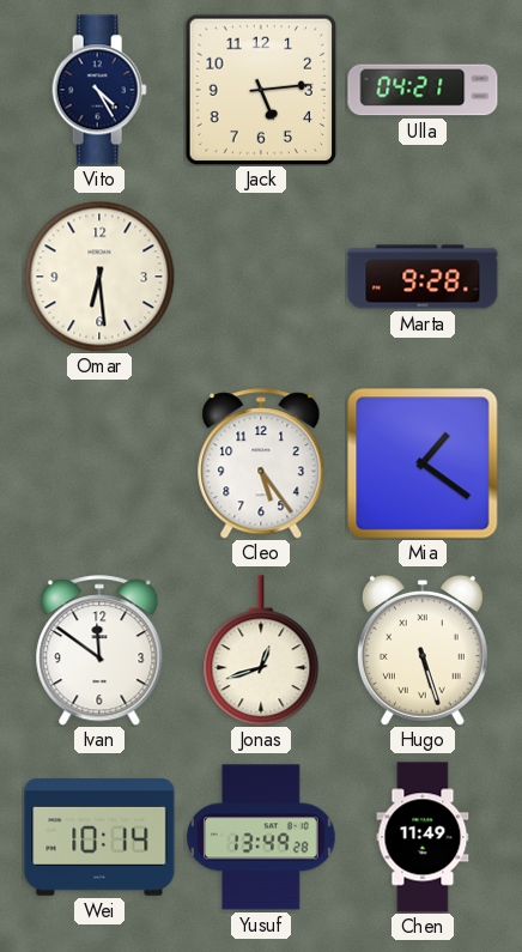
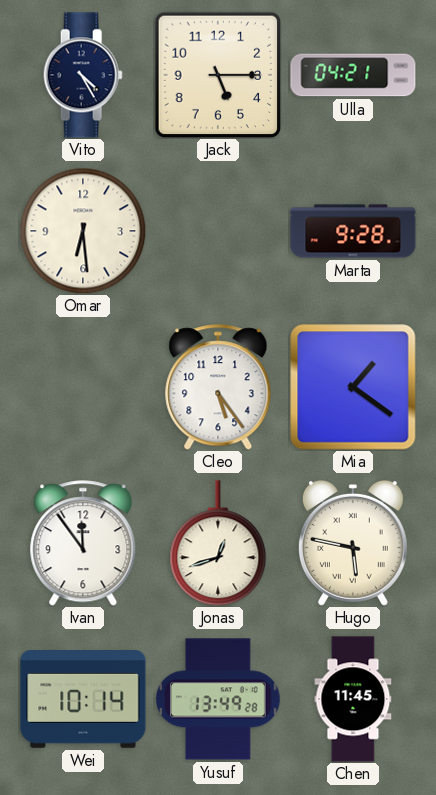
Jack: 5:14 -> 5:15 (218, 75)
Ivan: 11:51 -> 11:54 (83, 543)
Hugo: 5:27 -> 5:47 (353, 543)
Chen: 11:49 -> 11:45 (353, 699)
